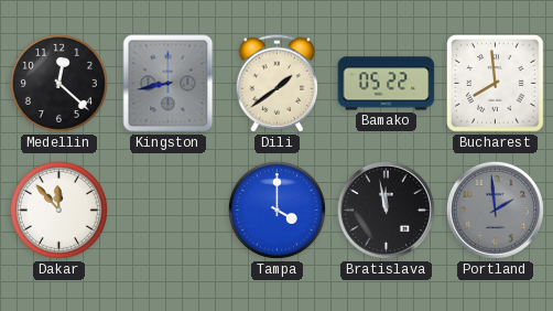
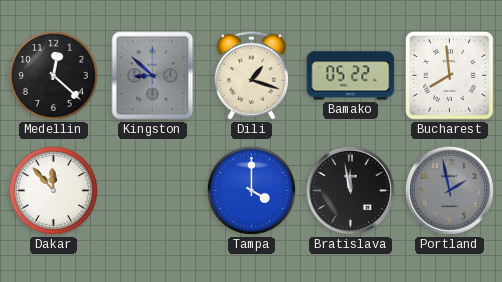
Kingston: 8:43 -> 8:52 (153, 76)
Dili: 1:39 -> 1:18 (252, 76)
Portland: 1:59 -> 1:58 (449, 190)
